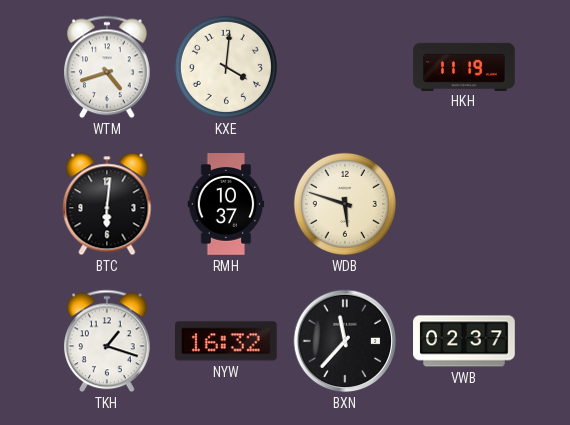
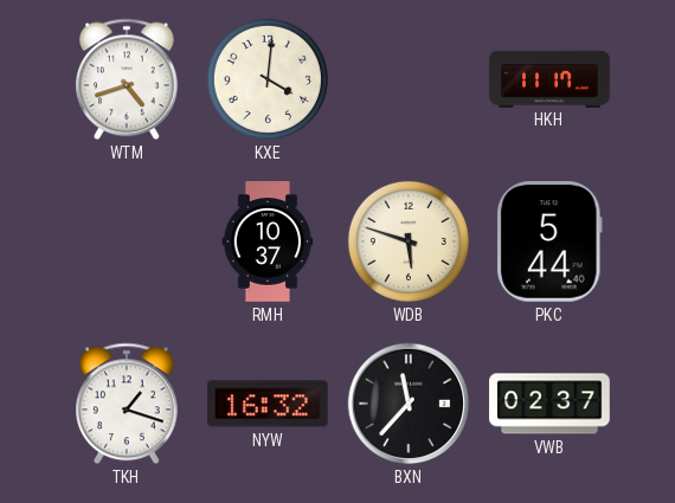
HKH: 11:19 -> 11:17 (549, 78)
BTC: 6:01 -> none (107, 204)
PKC: none -> 5:44 (549, 243)
